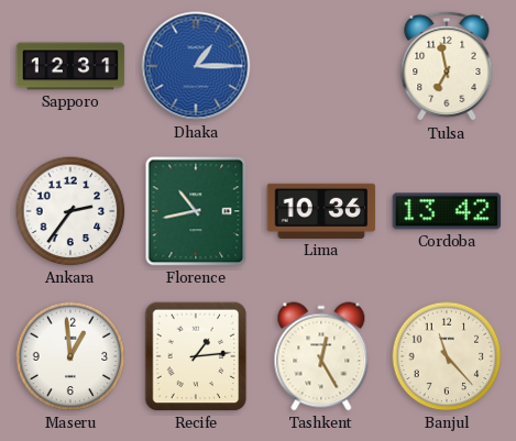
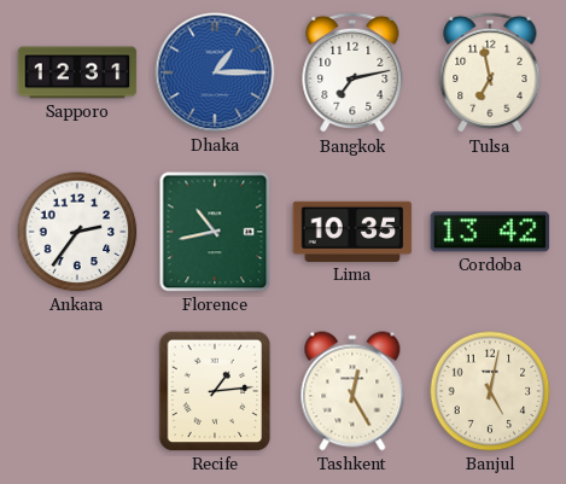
Bangkok: none -> 7:13 (352, 72)
Lima: 10:36 -> 10:35 (352, 232)
Maseru: 12:59 -> none (70, 356)
Banjul: 11:23 -> 5:02 (490, 391)
